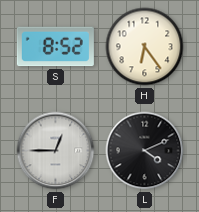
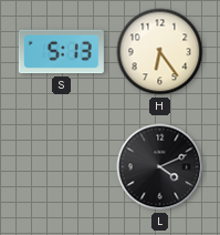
S: 8:52 -> 5:13 (61, 52)
F: 12:45 -> none (56, 151)
